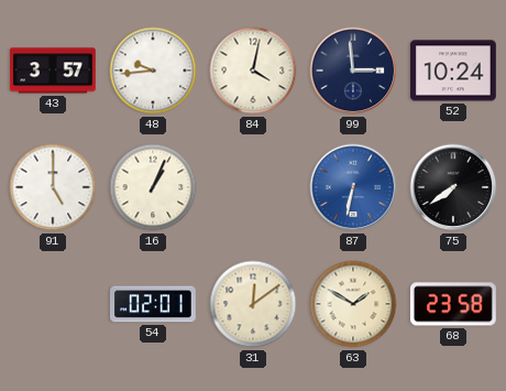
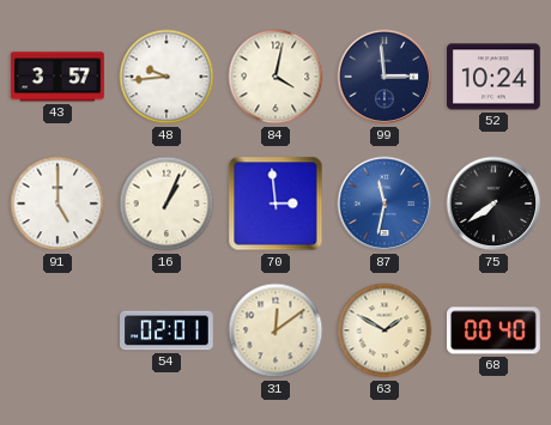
70: none -> 2:59 (275, 204)
87: 6:32 -> 11:32 (385, 204)
68: 23:58 -> 00:40 (494, 330)
